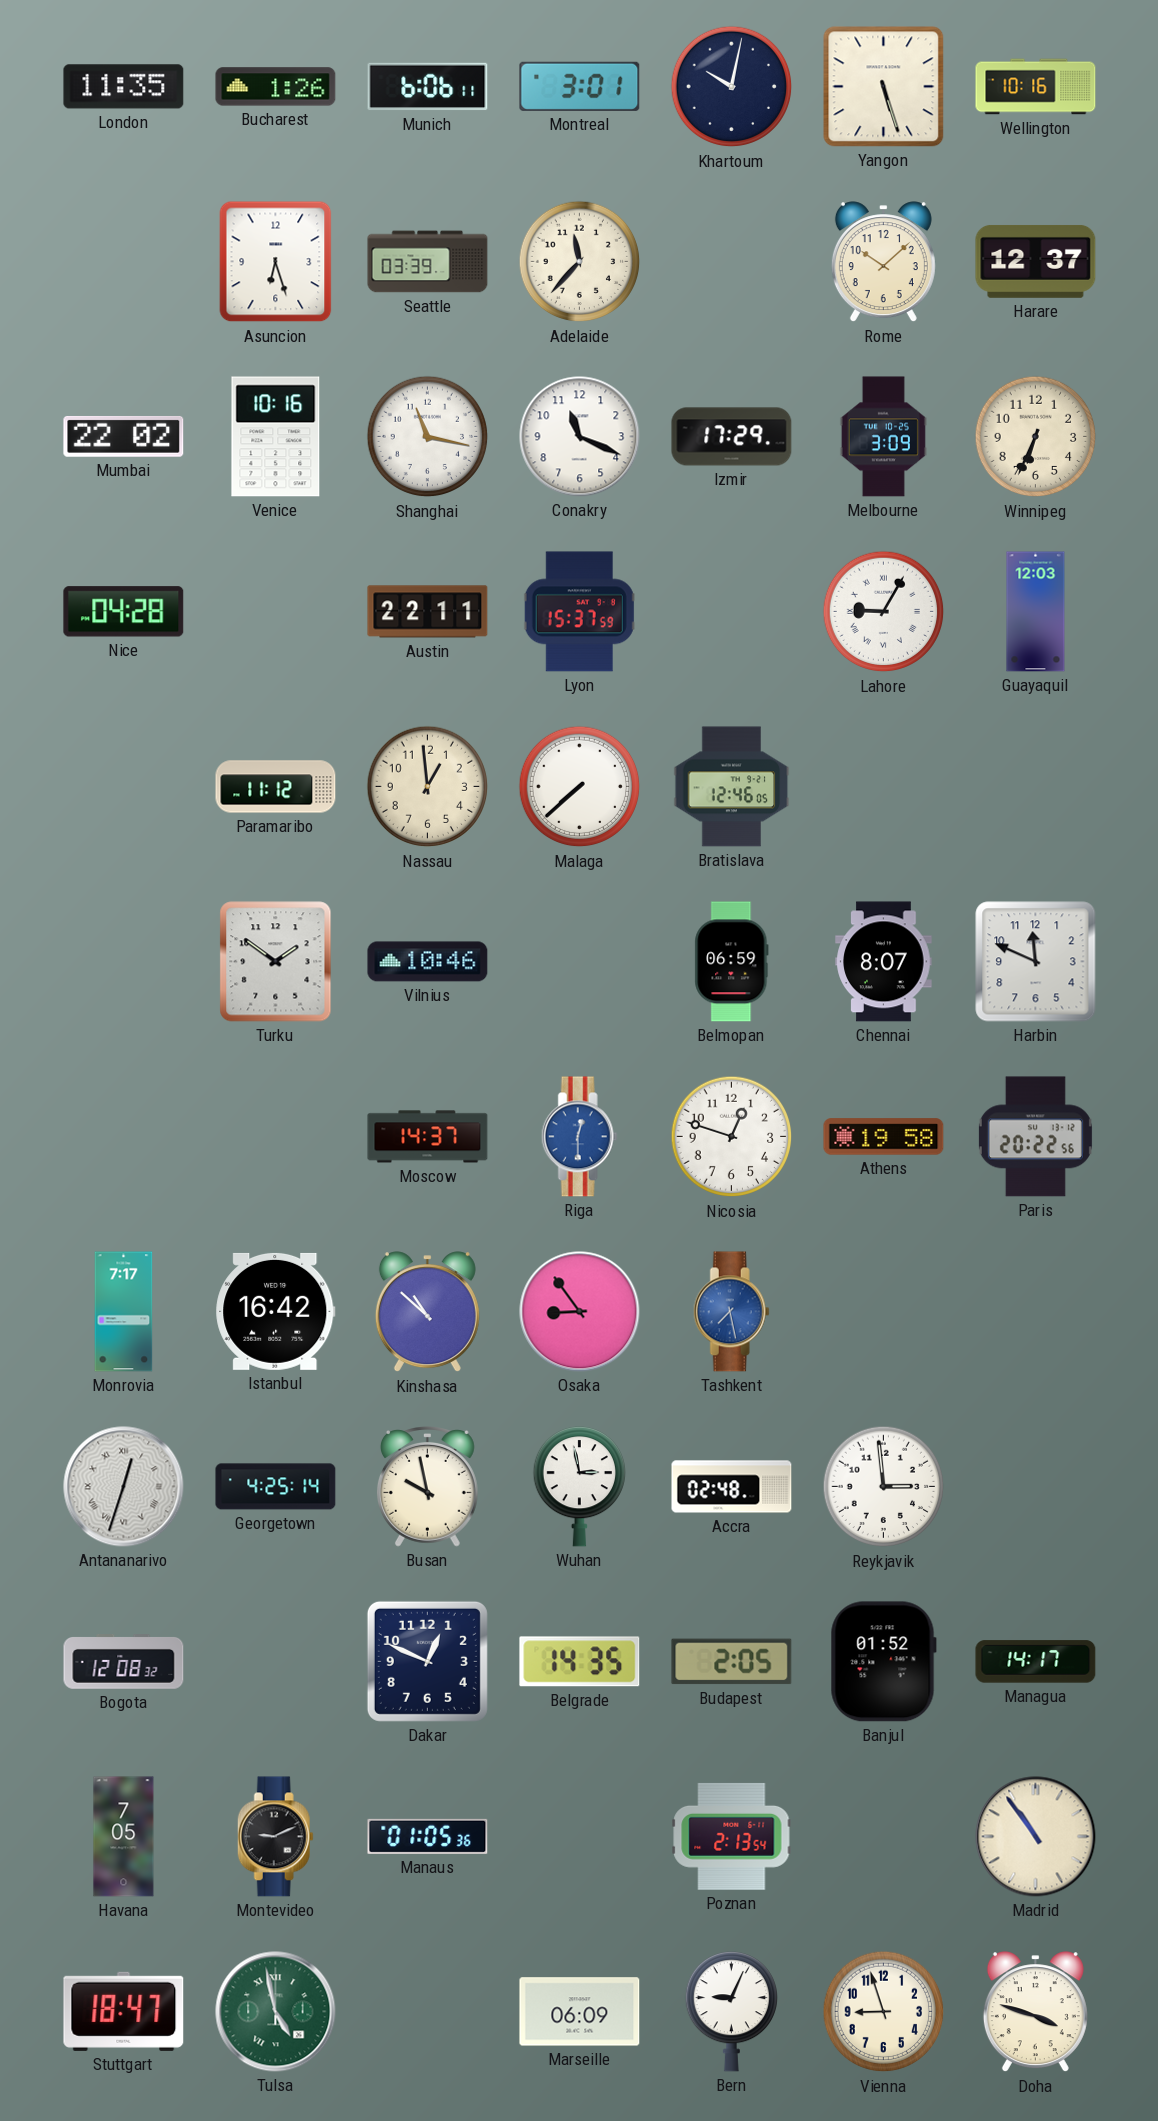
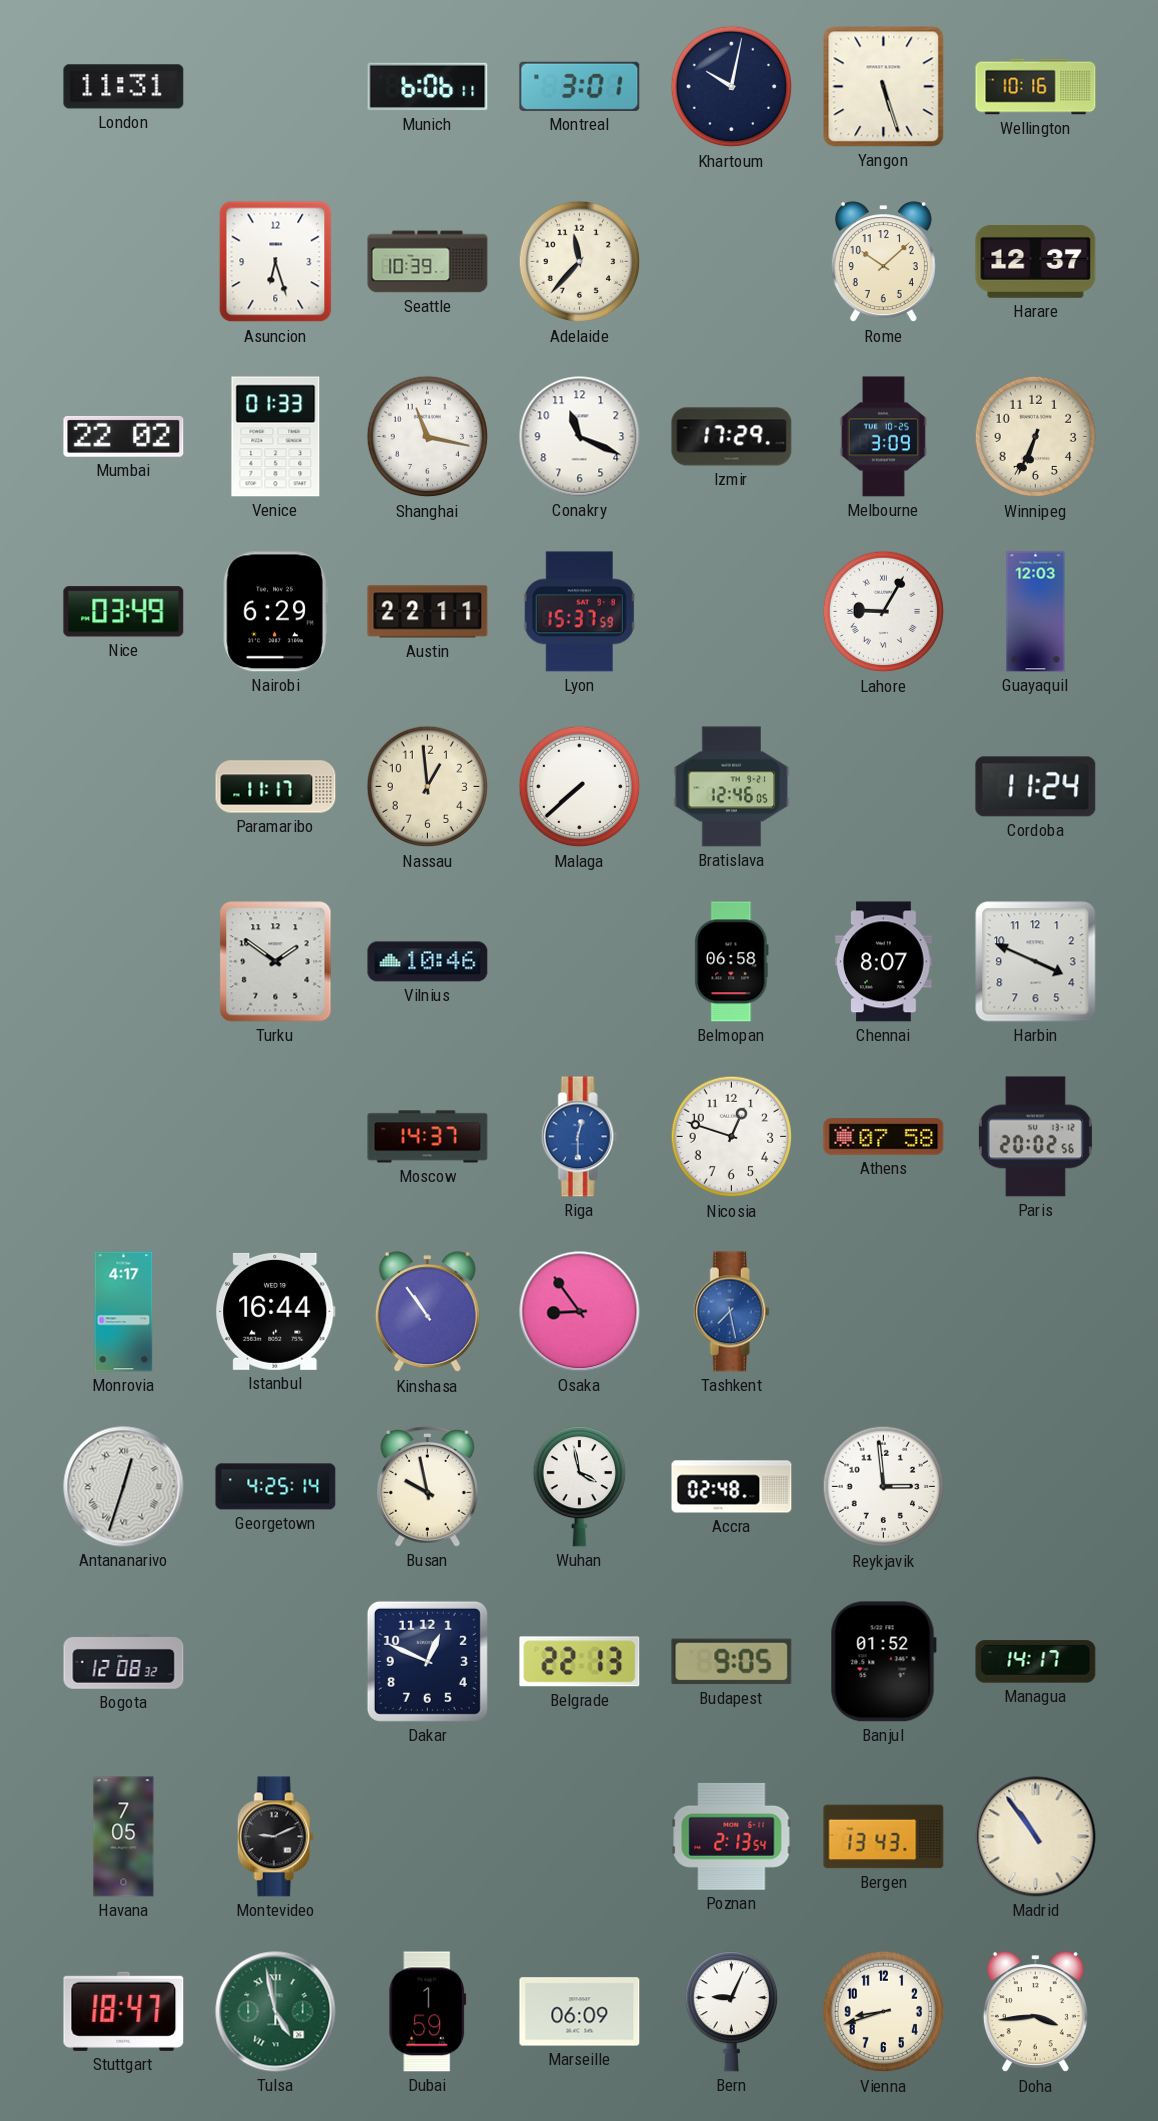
London: 11:35 -> 11:31 (124, 87)
Bucharest: 1:26 -> none (276, 87)
Seattle: 03:39 -> 10:39 (428, 262)
Venice: 10:16 -> 01:33 (276, 437)
Nice: 04:28 -> 03:49 (124, 612)
Nairobi: none -> 6:29 (275, 612)
Paramaribo: 11:12 -> 11:17 (276, 787)
Cordoba: none -> 11:24 (1036, 787)
Belmopan: 06:59 -> 06:58 (732, 962)
Harbin: 11:49 -> 3:49 (1036, 962)
Athens: 19:58 -> 07:58 (884, 1137)
Paris: 20:22 -> 20:02 (1035, 1137)
Monrovia: 7:17 -> 4:17 (124, 1312)
Istanbul: 16:42 -> 16:44 (276, 1311)
Kinshasa: 10:52 -> 10:54 (427, 1312)
Wuhan: 2:58 -> 3:58 (579, 1487)
Belgrade: 14:35 -> 22:13 (580, 1662)
Budapest: 2:05 -> 9:05 (732, 1662)
Manaus: 01:05 -> none (428, 1836)
Bergen: none -> 13:43 (884, 1837)
Dubai: none -> 1:59 (428, 2012)
Vienna: 8:57 -> 8:42 (884, 2012)
Doha: 3:48 -> 3:44 (1035, 2012)
